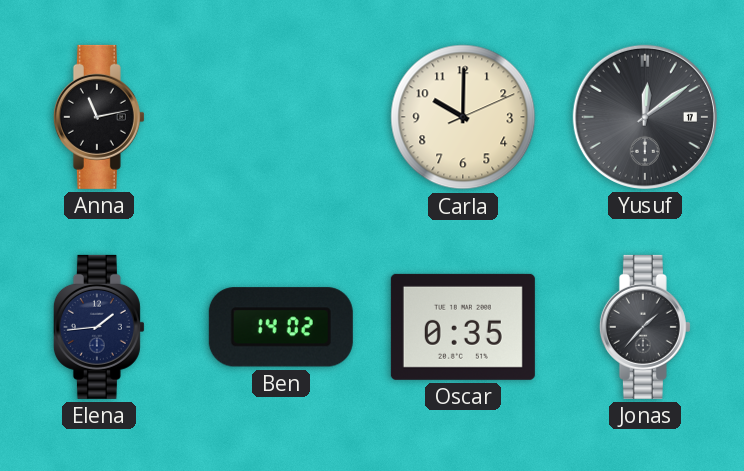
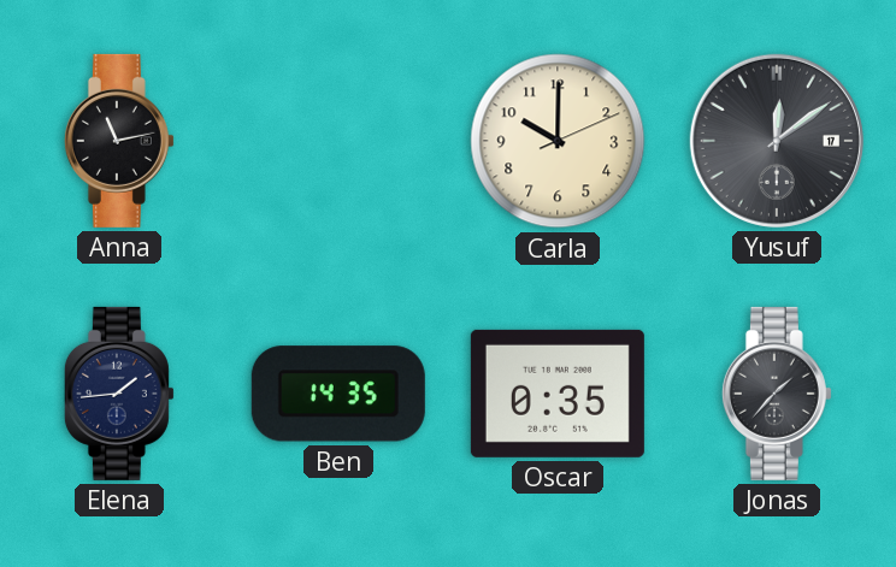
Ben: 14:02 -> 14:35 (338, 394)
